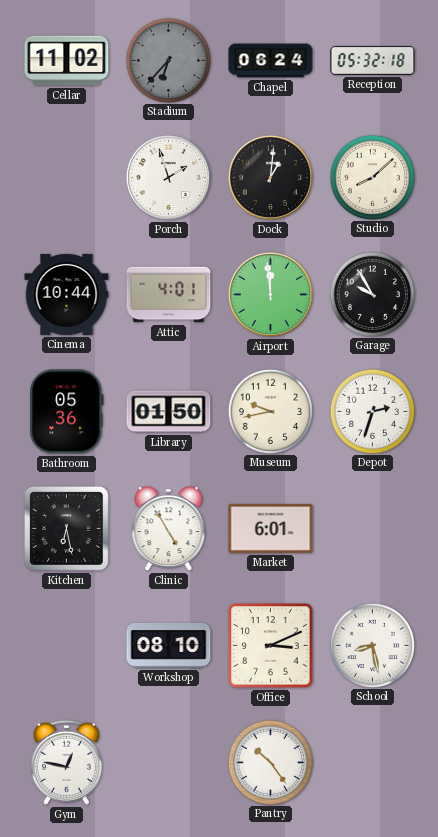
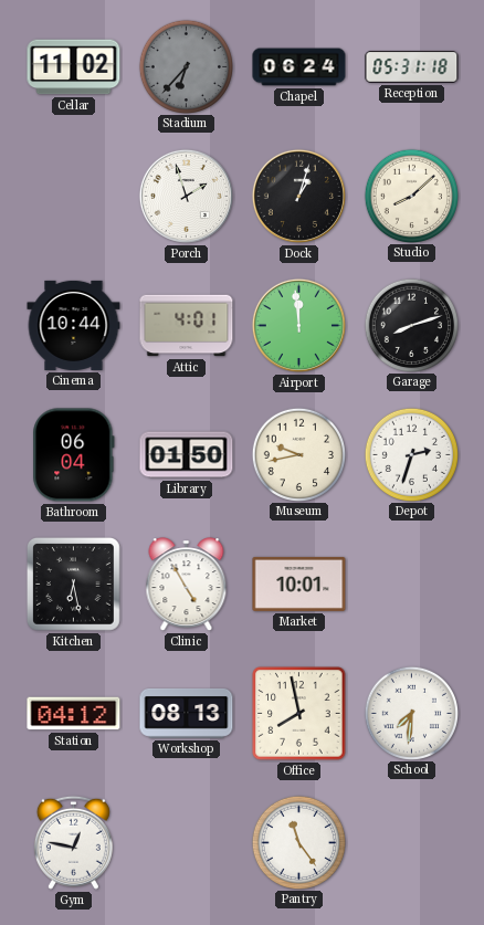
Reception: 05:32 -> 05:31 (412, 66)
Dock: 1:01 -> 1:03 (298, 196)
Garage: 9:55 -> 8:12 (411, 325)
Bathroom: 05:36 -> 06:04 (74, 455)
Market: 6:01 -> 10:01 (299, 584)
Station: none -> 04:12 (74, 714)
Workshop: 08:10 -> 08:13 (187, 713)
Office: 3:11 -> 7:58 (299, 714)
School: 8:28 -> 7:31 (411, 713)
Pantry: 10:24 -> 11:24 (298, 842)
